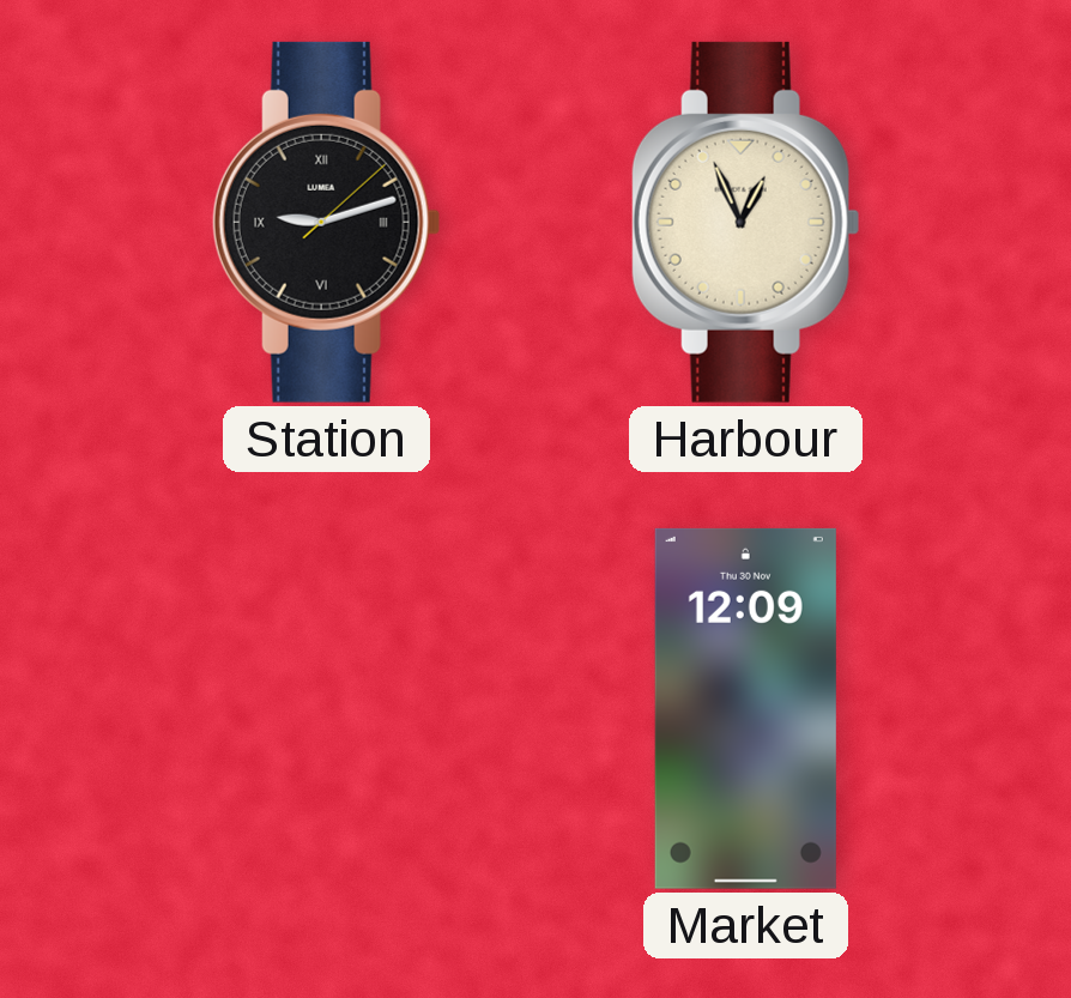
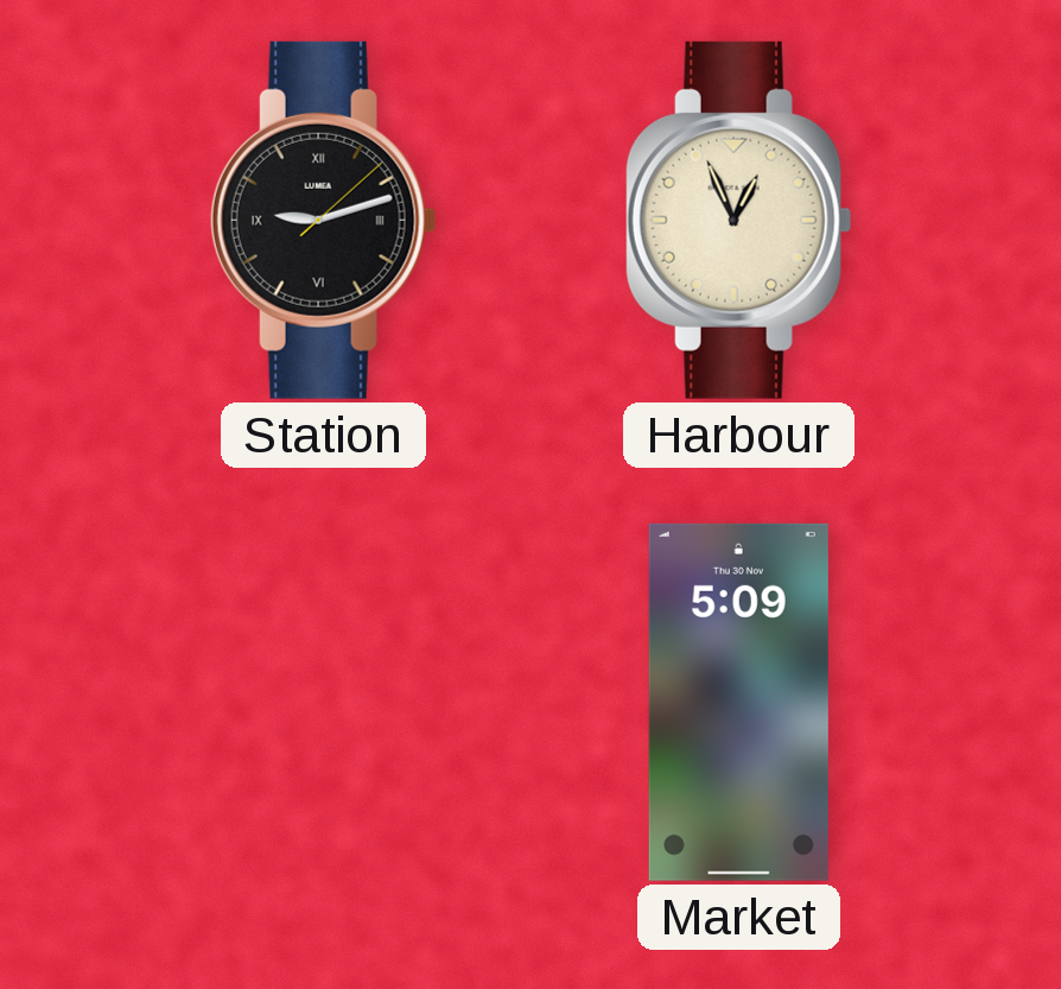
Market: 12:09 -> 5:09 (738, 702)
